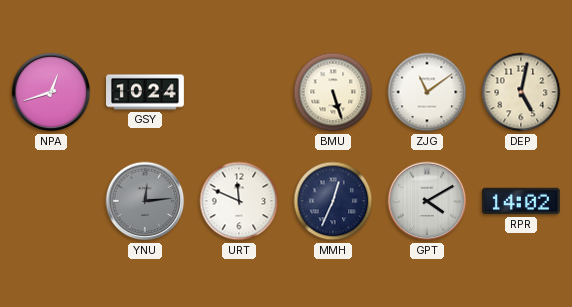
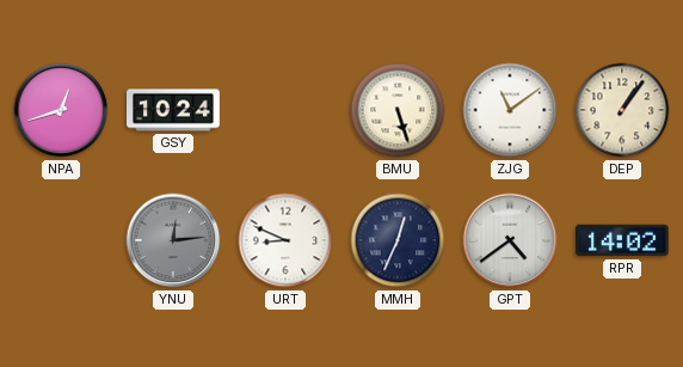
DEP: 5:02 -> 1:06 (622, 110)
URT: 11:49 -> 8:49 (285, 240)
GPT: 4:10 -> 4:39 (510, 240)
